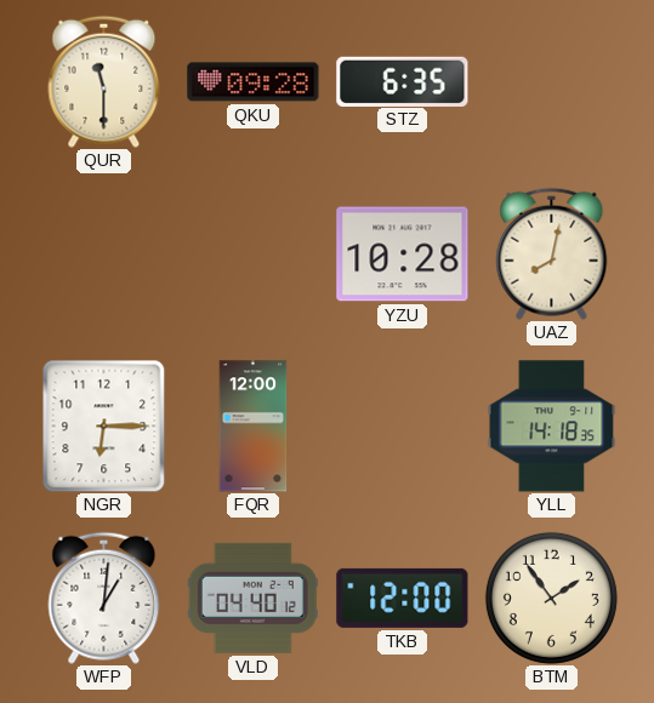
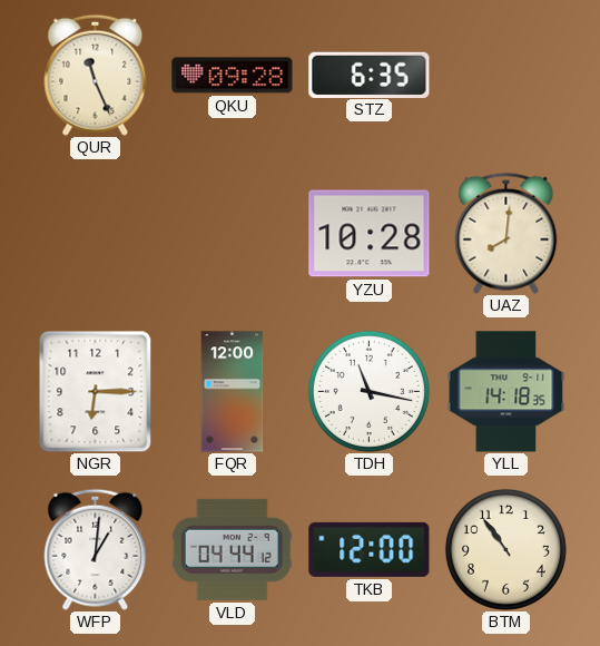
QUR: 11:30 -> 11:26 (96, 75)
UAZ: 8:02 -> 8:01 (506, 233)
TDH: none -> 11:17 (368, 391)
VLD: 04:40 -> 04:44 (232, 549)
BTM: 1:54 -> 10:54 (505, 549)
